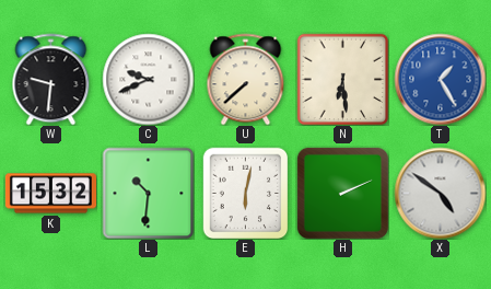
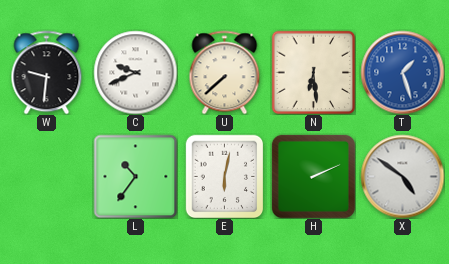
T: 1:25 -> 1:27 (402, 72)
K: 15:32 -> none (50, 194)
L: 10:31 -> 10:36 (135, 176)
